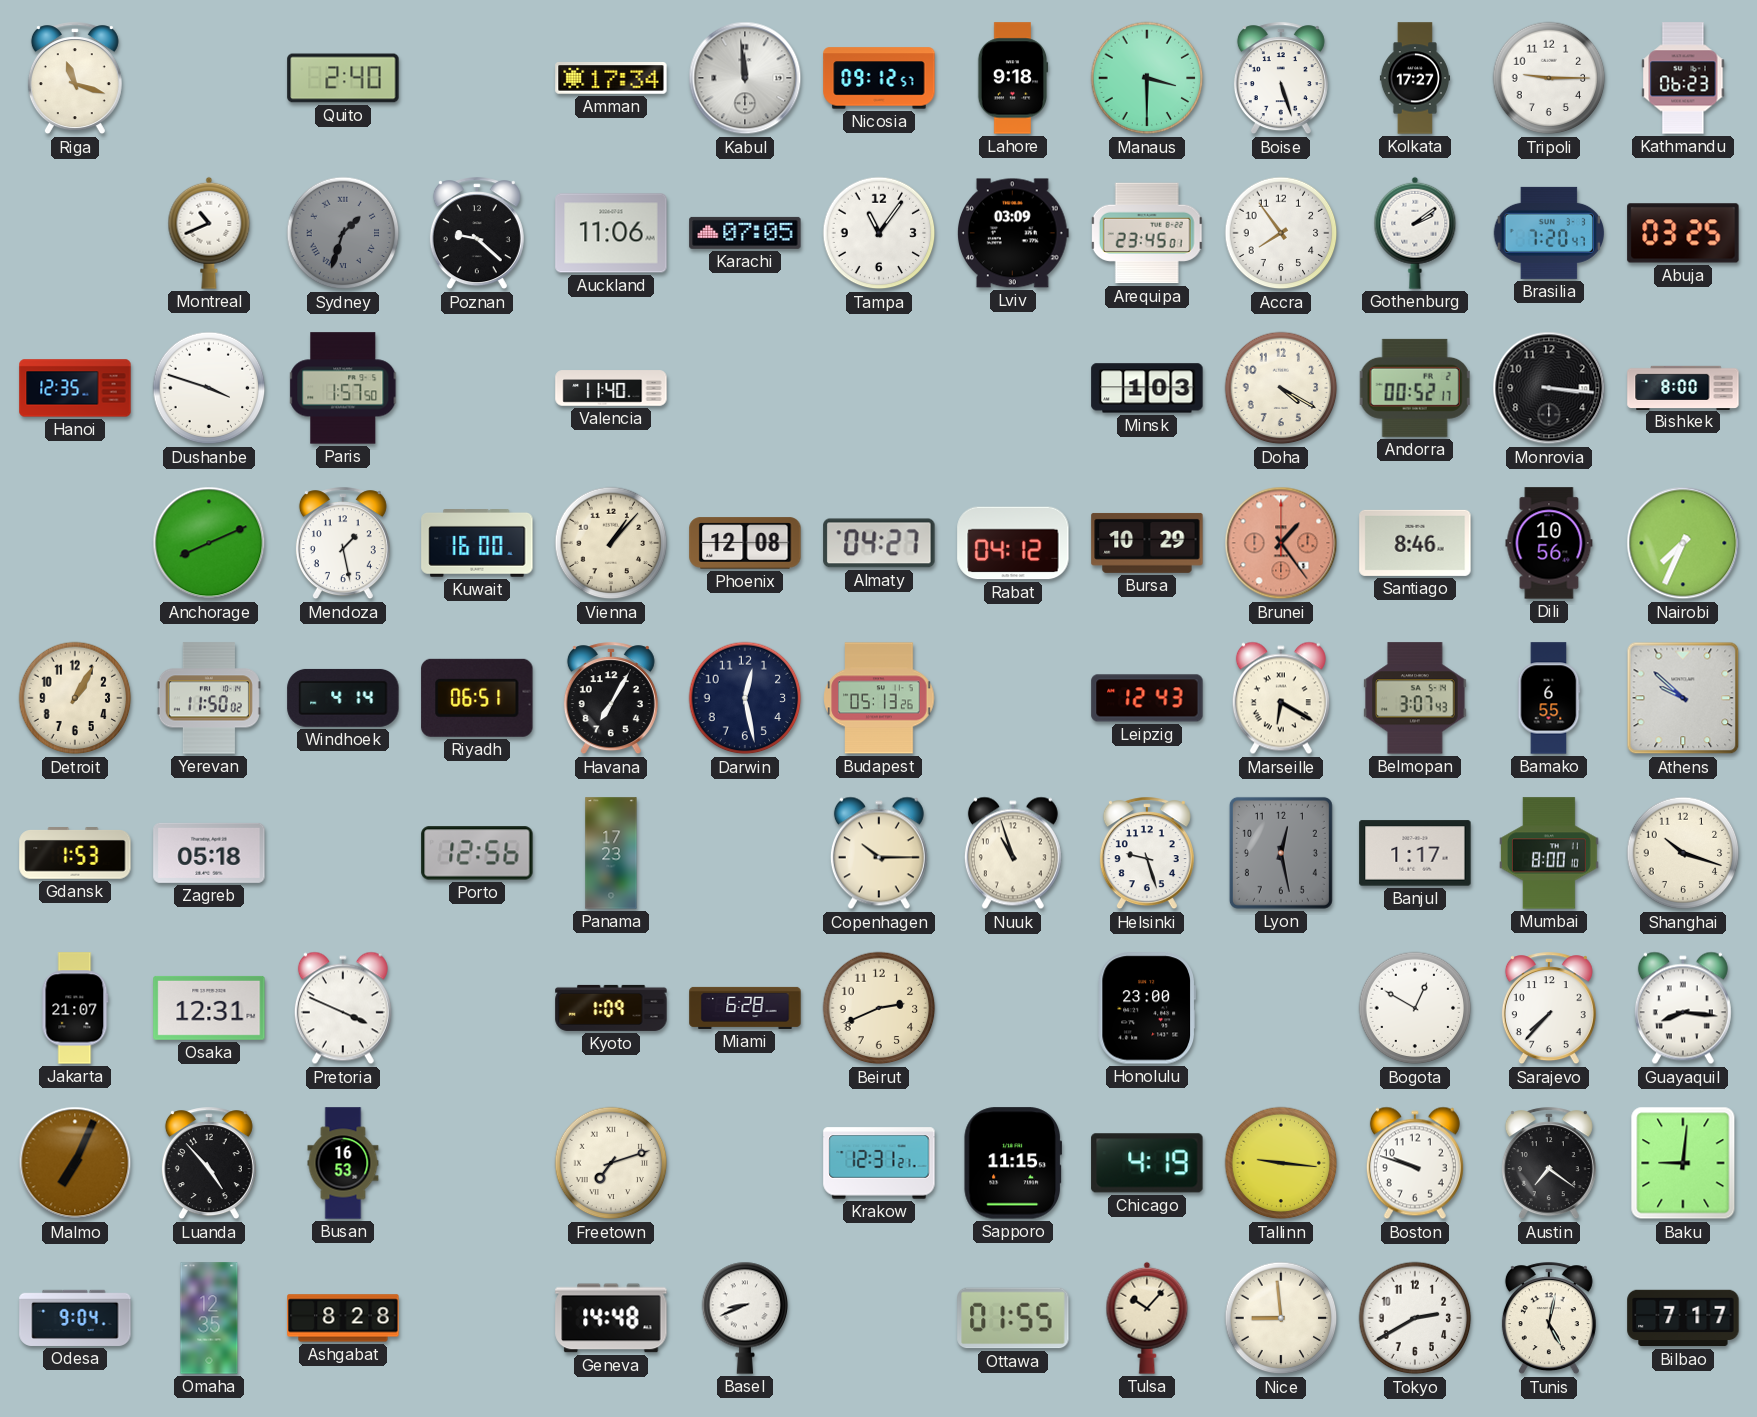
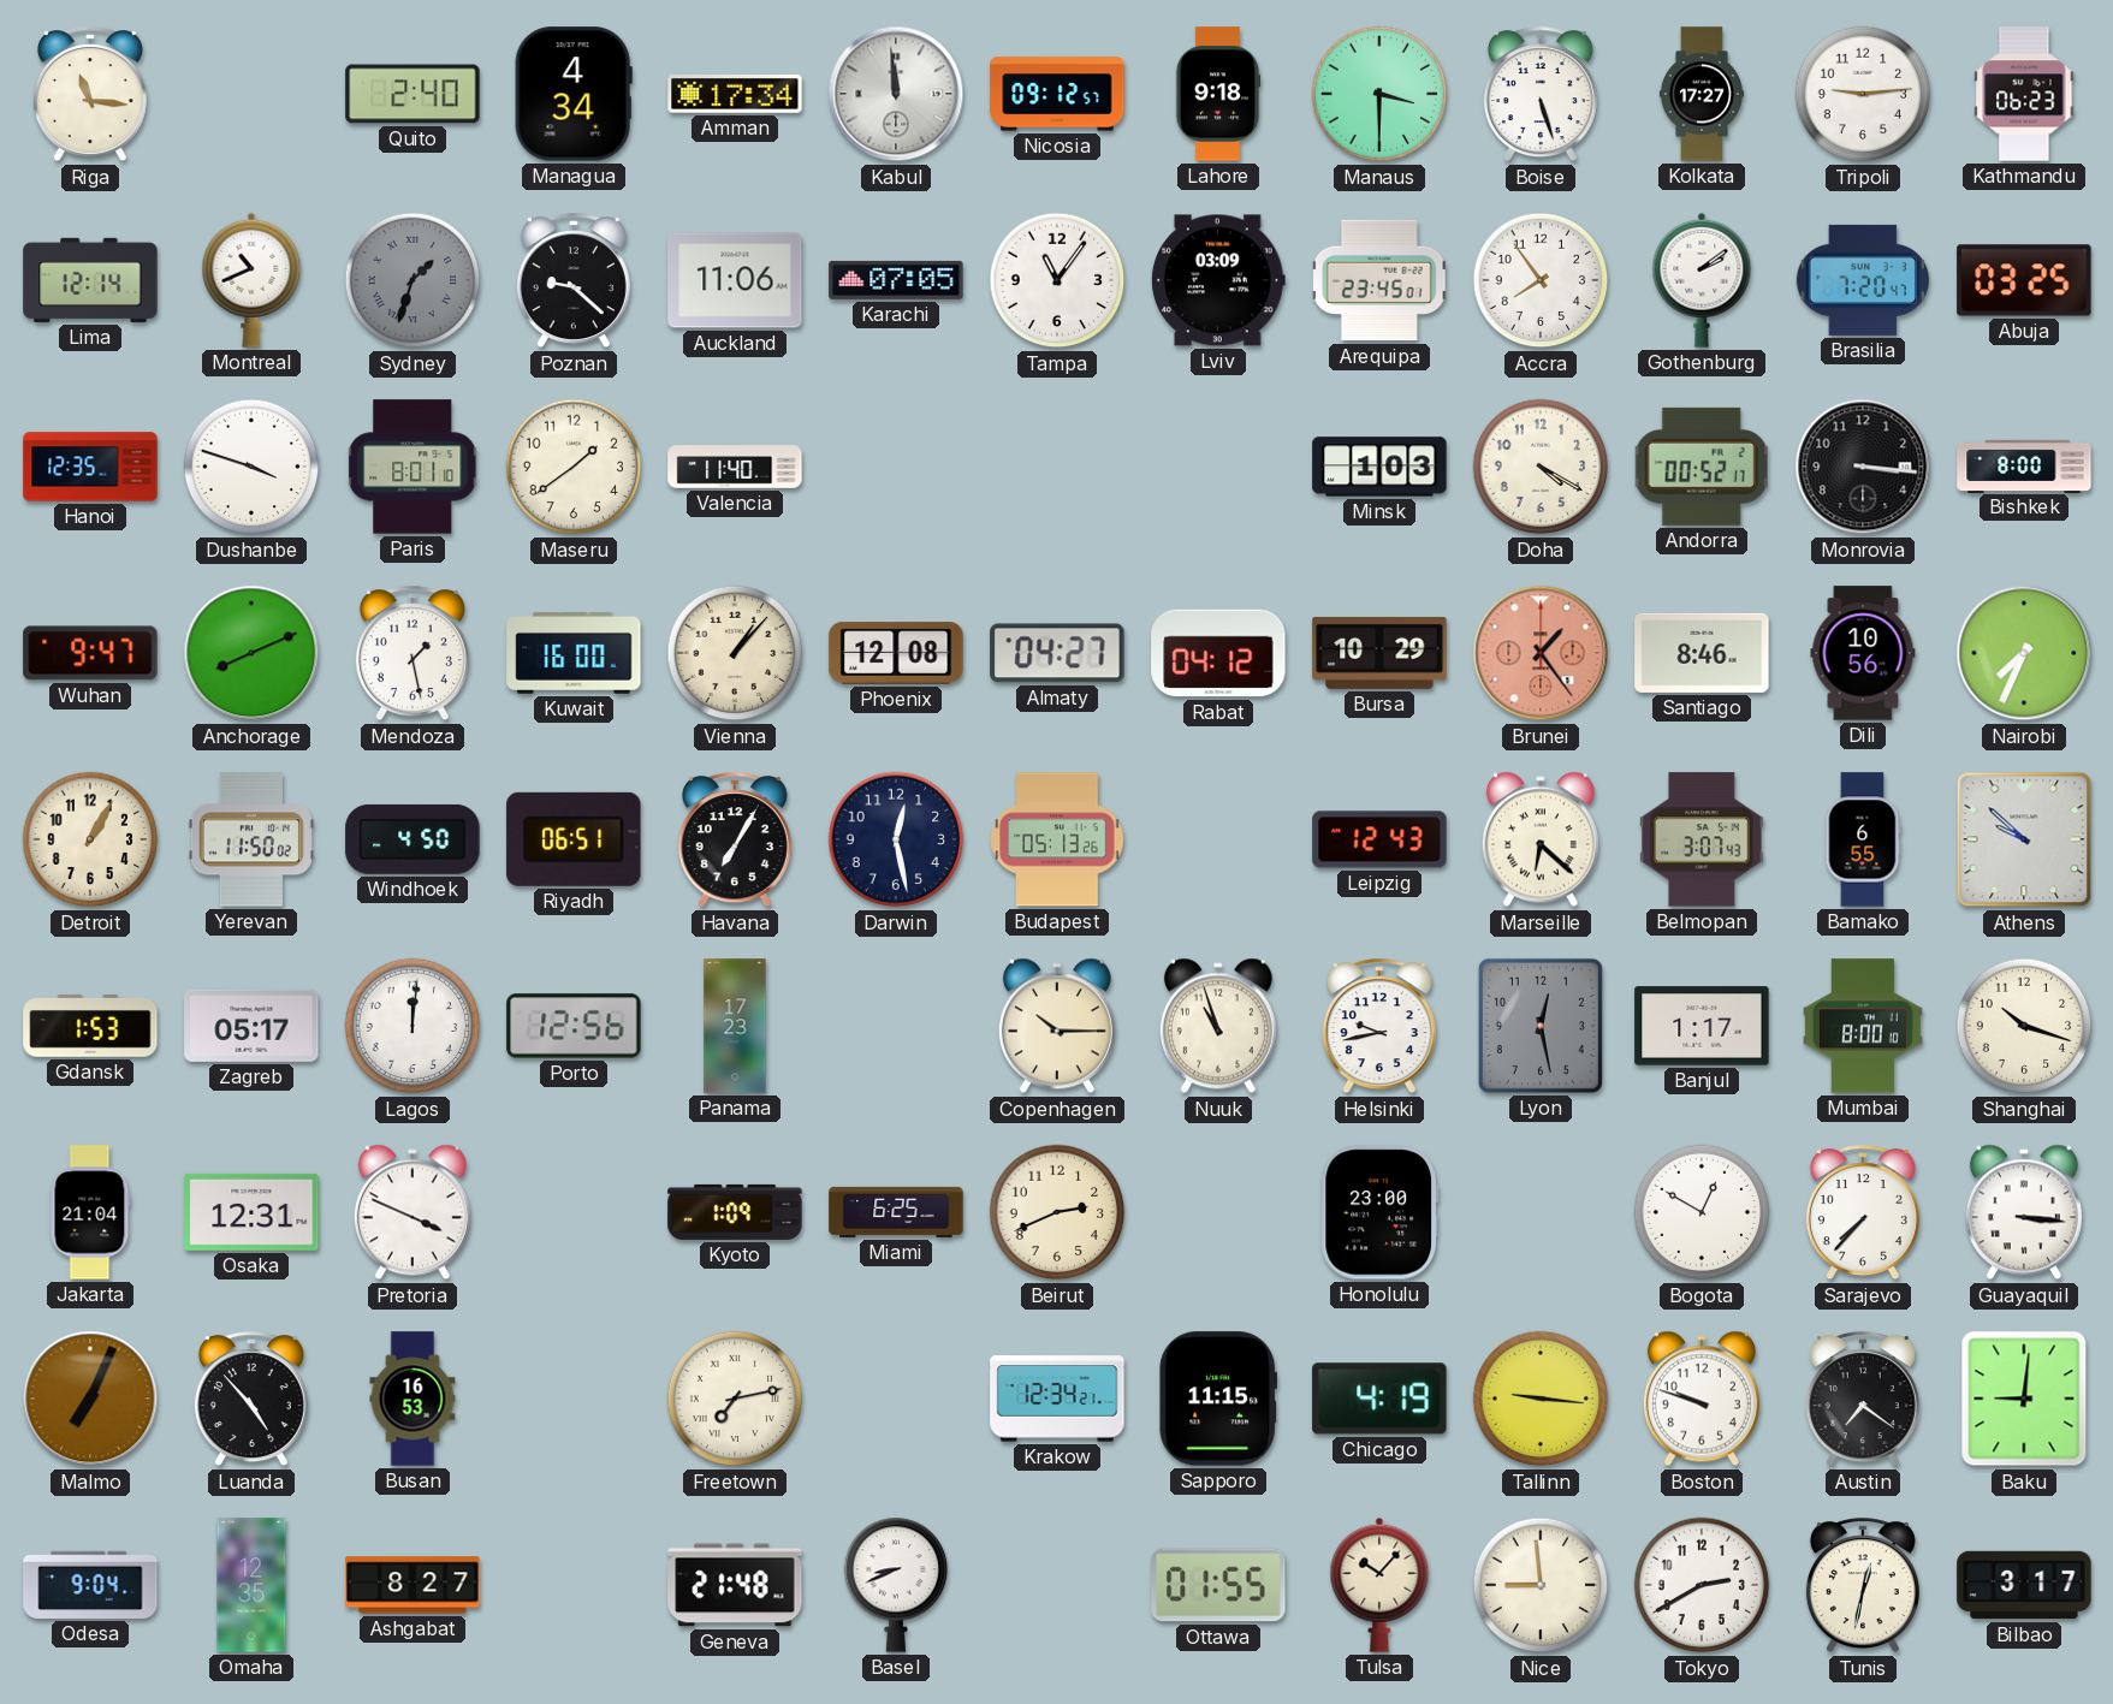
Riga: 11:18 -> 11:16 (90, 95)
Managua: none -> 4:34 (574, 94)
Tripoli: 9:15 -> 9:14 (1863, 94)
Lima: none -> 12:14 (90, 280)
Paris: 1:57 -> 8:01 (414, 467)
Maseru: none -> 1:39 (574, 467)
Wuhan: none -> 9:47 (90, 653)
Windhoek: 4:14 -> 4:50 (412, 839)
Marseille: 6:20 -> 6:22 (1541, 839)
Zagreb: 05:18 -> 05:17 (251, 1026)
Lagos: none -> 12:01 (412, 1026)
Helsinki: 9:27 -> 9:43 (1379, 1027)
Jakarta: 21:07 -> 21:04 (90, 1212)
Miami: 6:28 -> 6:25 (896, 1212)
Guayaquil: 8:16 -> 3:16 (2024, 1212)
Freetown: 7:12 -> 7:13 (735, 1399)
Krakow: 12:31 -> 12:34 (1057, 1399)
Ashgabat: 8:28 -> 8:27 (412, 1585)
Geneva: 14:48 -> 21:48 (735, 1585)
Tunis: 5:02 -> 12:32 (1863, 1586)
Bilbao: 7:17 -> 3:17 (2024, 1585)
